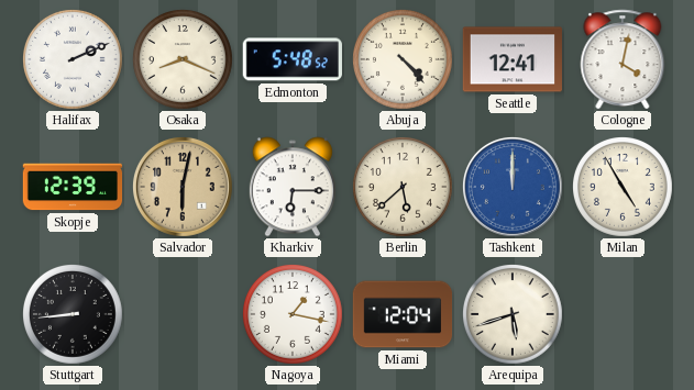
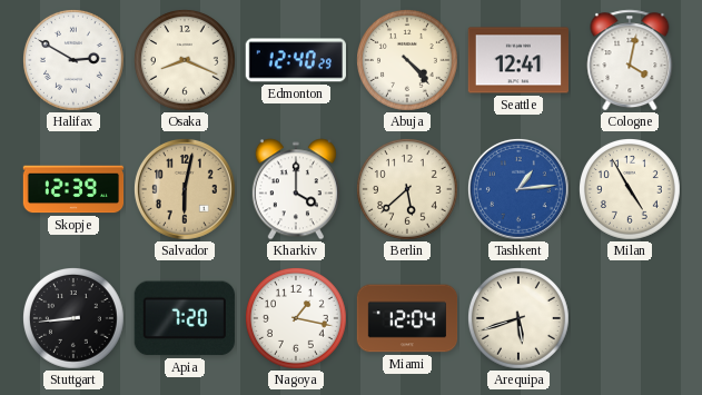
Halifax: 2:11 -> 2:50 (75, 61)
Edmonton: 5:48 -> 12:40 (296, 60)
Kharkiv: 6:15 -> 4:00 (296, 189)
Tashkent: 12:00 -> 1:14 (518, 189)
Apia: none -> 7:20 (185, 318)
